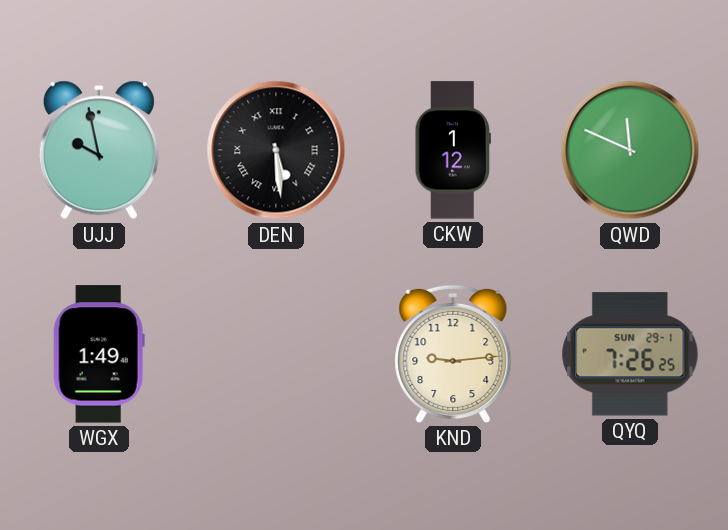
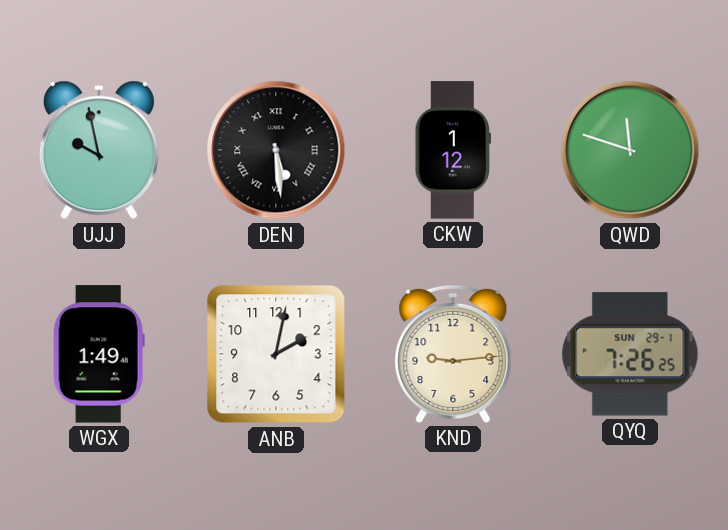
QWD: 11:49 -> 11:48 (630, 150)
ANB: none -> 2:02 (276, 354)
